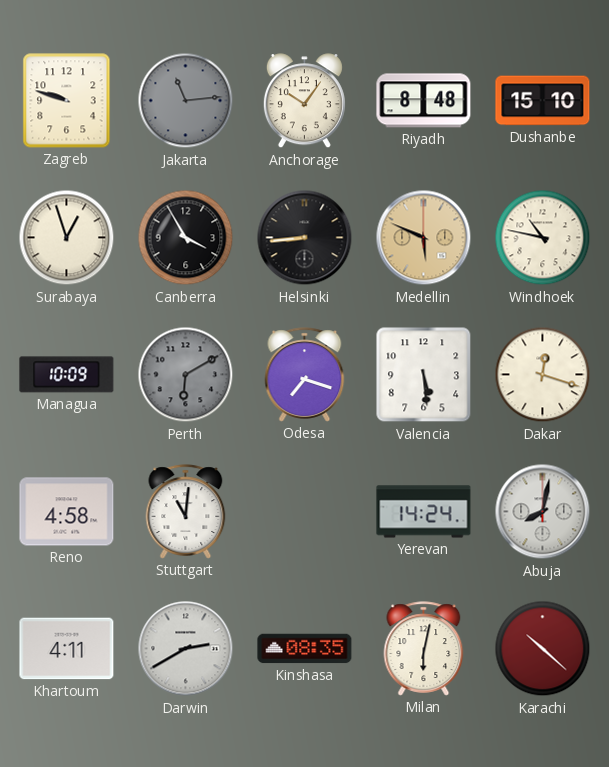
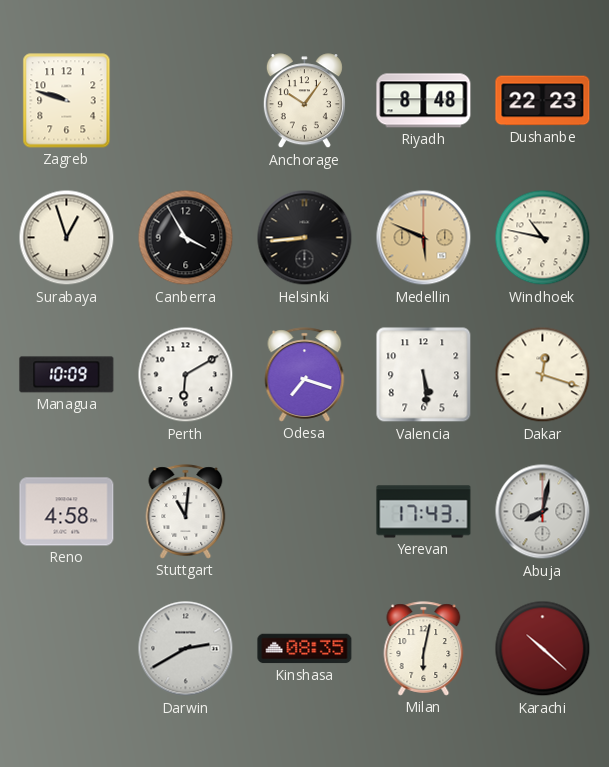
Jakarta: 11:14 -> none (186, 101)
Dushanbe: 15:10 -> 22:23 (543, 101)
Perth dial: grey -> white (186, 375)
Yerevan: 14:24 -> 17:43 (424, 512)
Khartoum: 4:11 -> none (67, 649)
